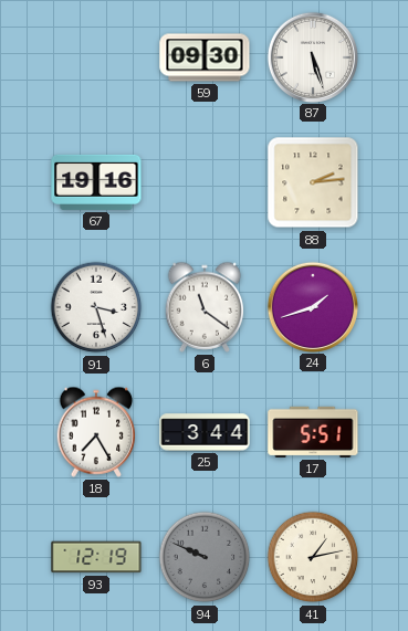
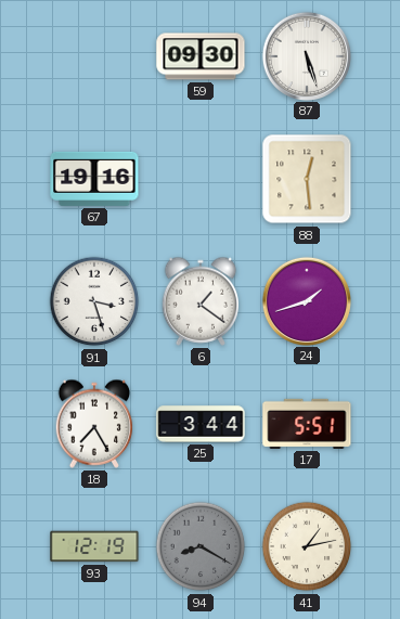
88: 2:14 -> 12:29 (307, 179)
6: 11:21 -> 1:21 (201, 301)
94: 9:49 -> 8:20 (201, 546)
